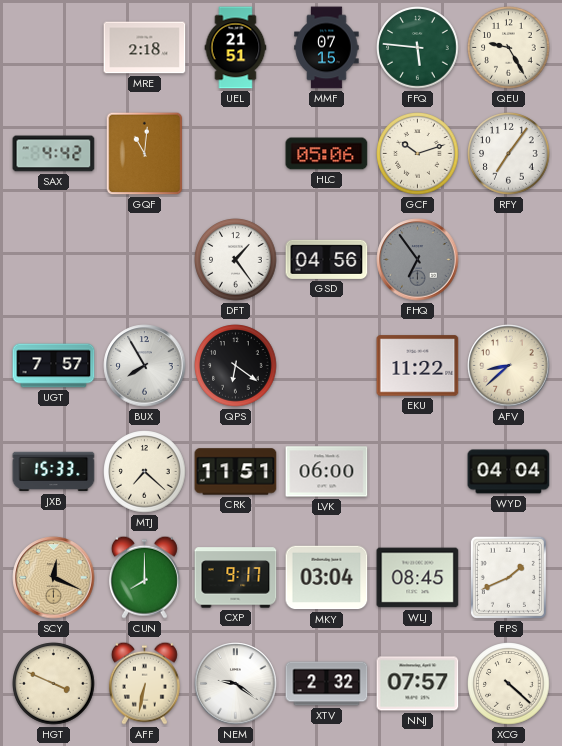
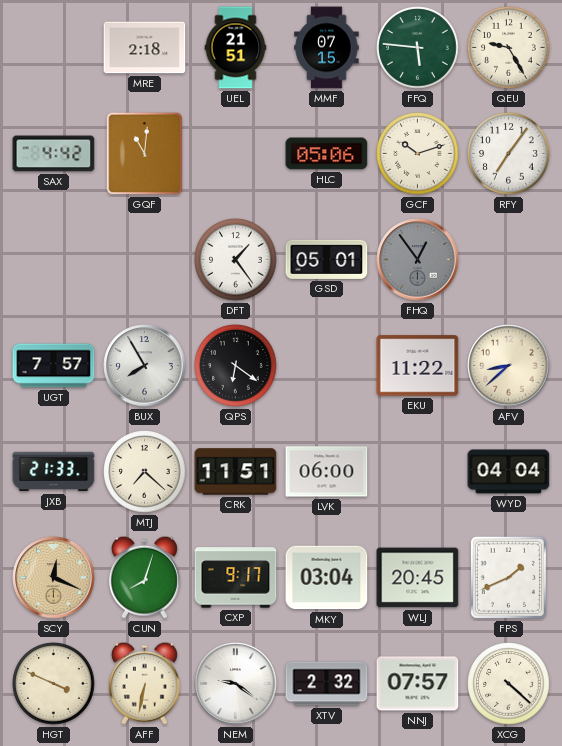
GSD: 04:56 -> 05:01 (327, 259)
FHQ: 6:54 -> 12:54 (418, 260)
JXB: 15:33 -> 21:33 (54, 472)
CUN: 8:00 -> 8:03 (144, 577)
WLJ: 08:45 -> 20:45 (418, 578)
